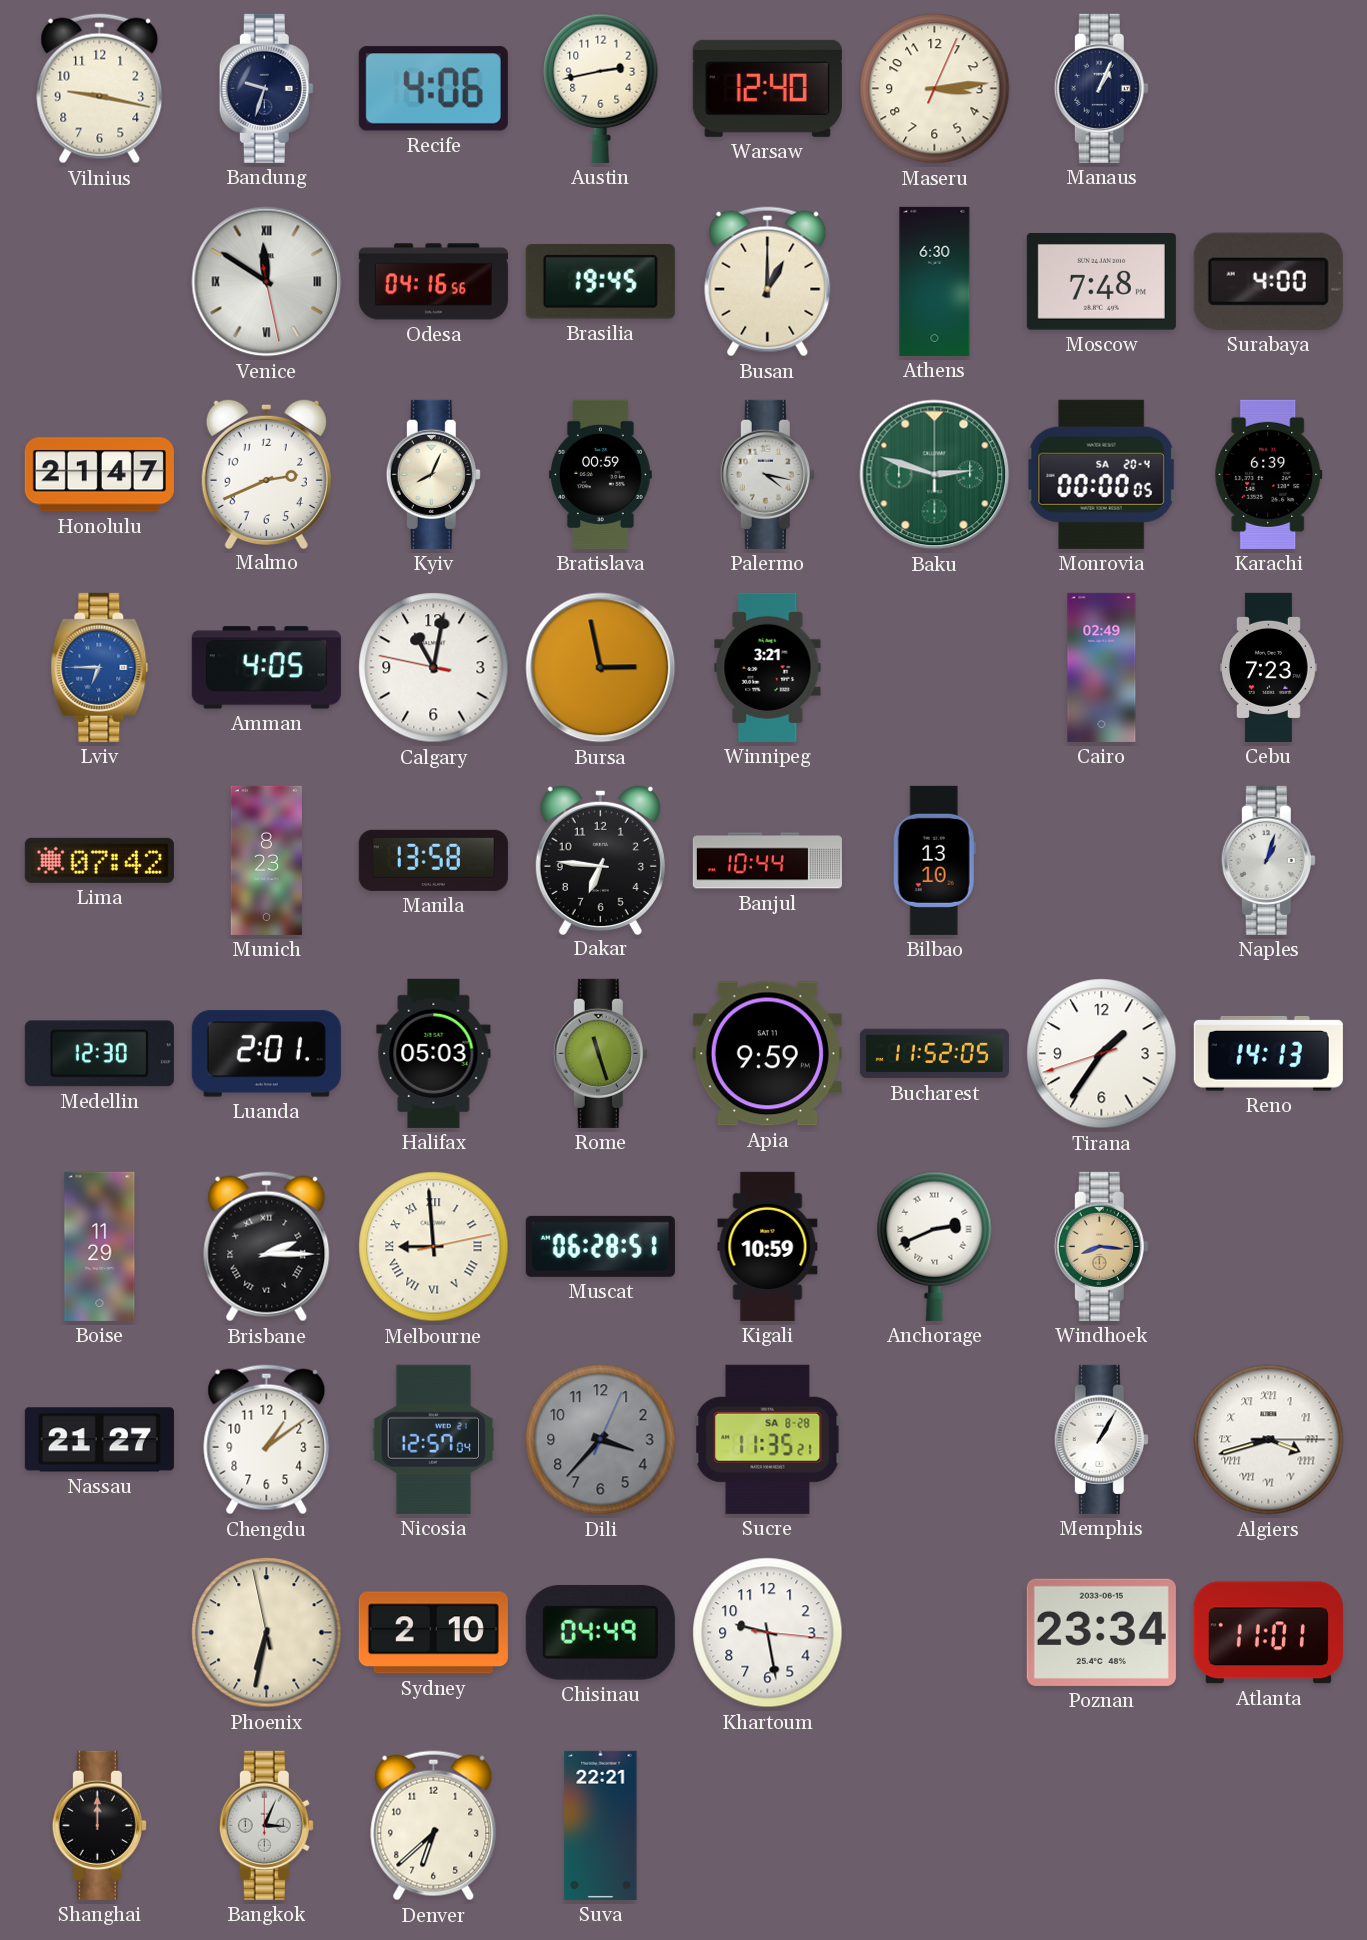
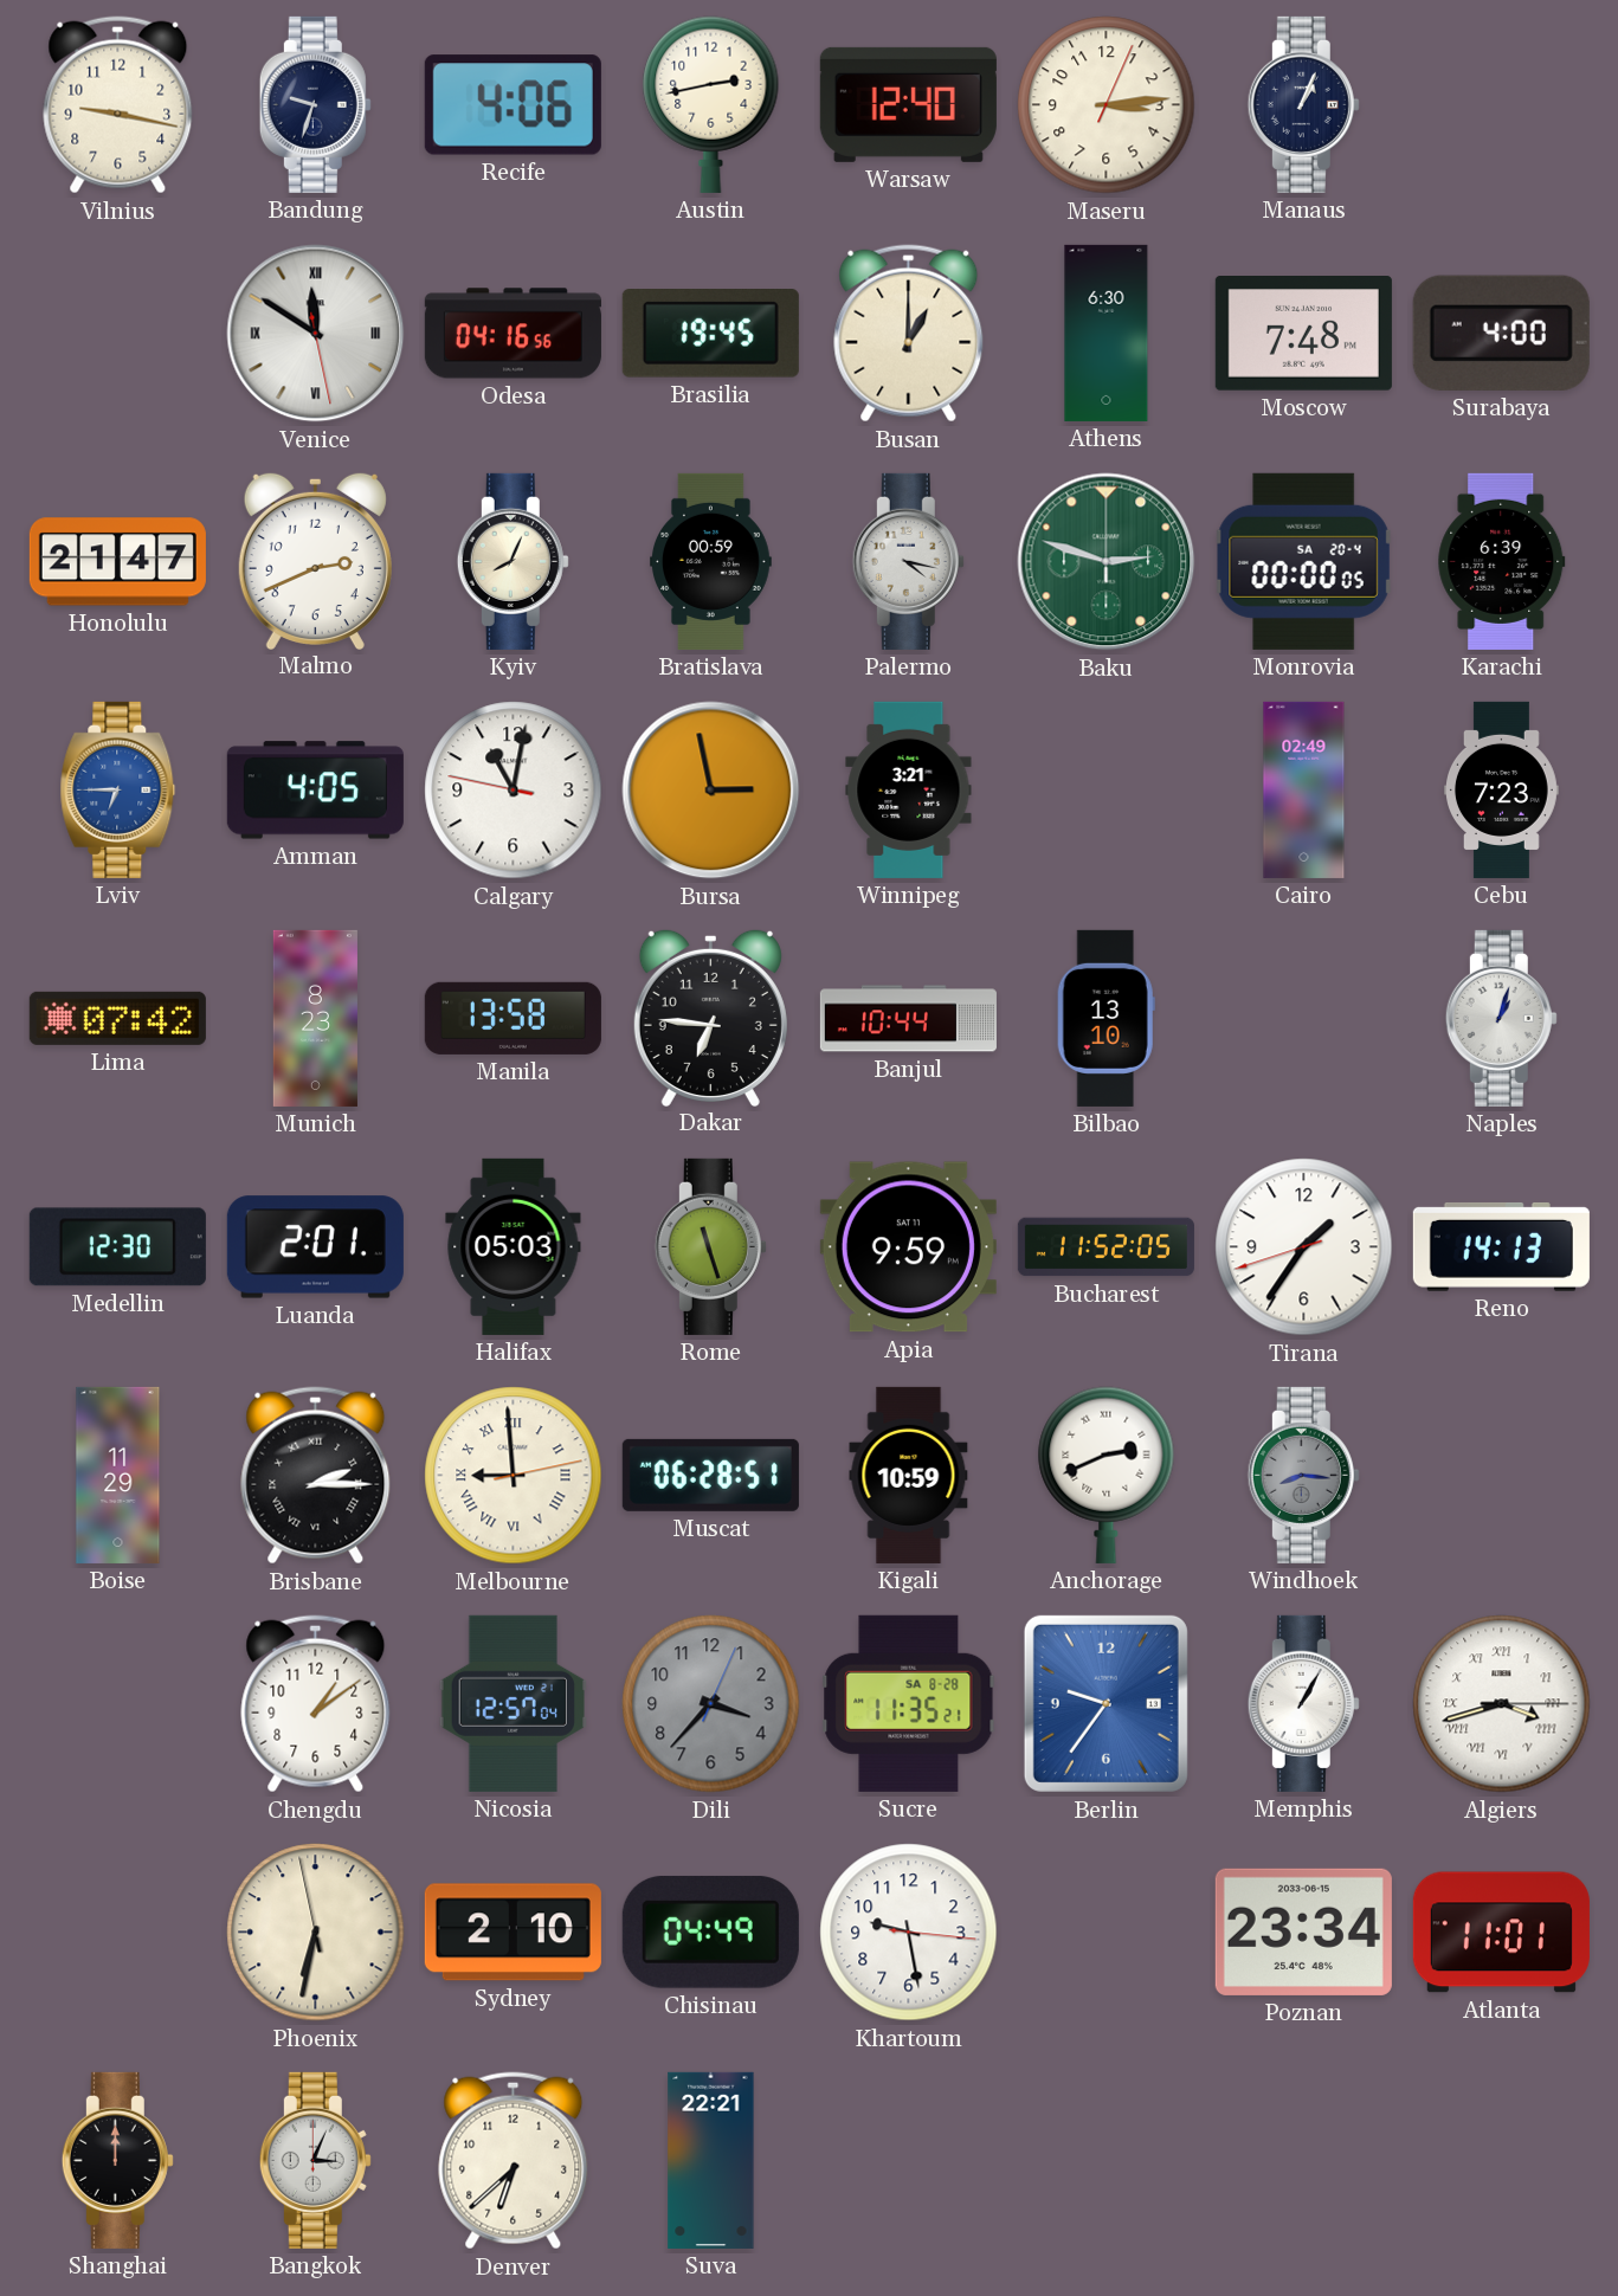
Windhoek dial: champagne -> grey (1303, 1475)
Nassau: 21:27 -> none (99, 1440)
Berlin: none -> 9:36 (1105, 1703)
